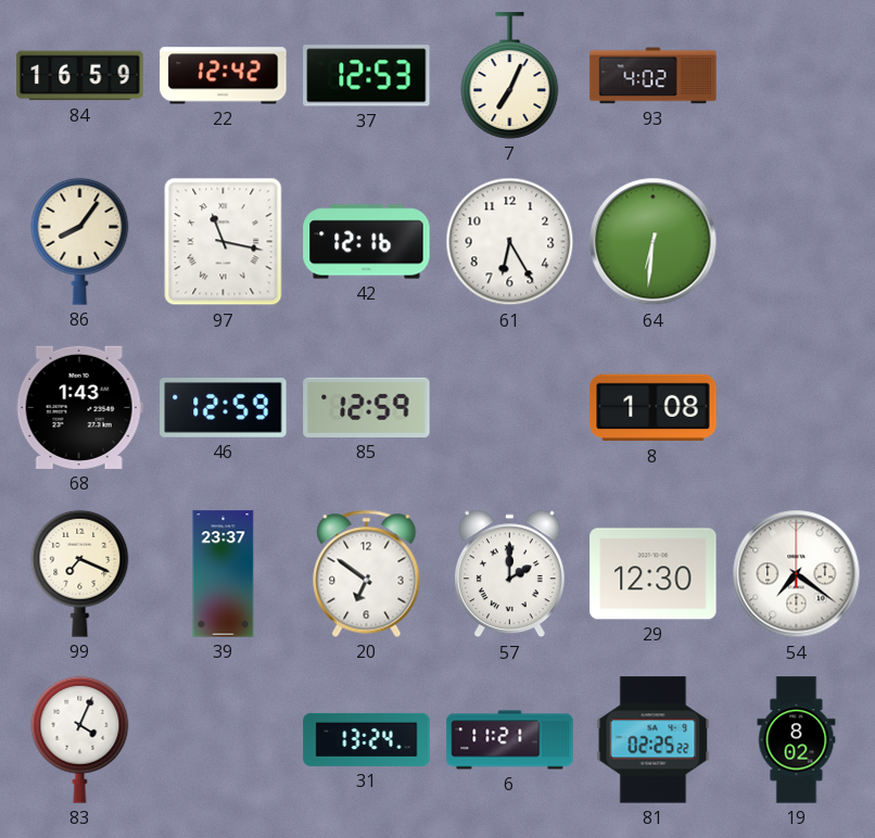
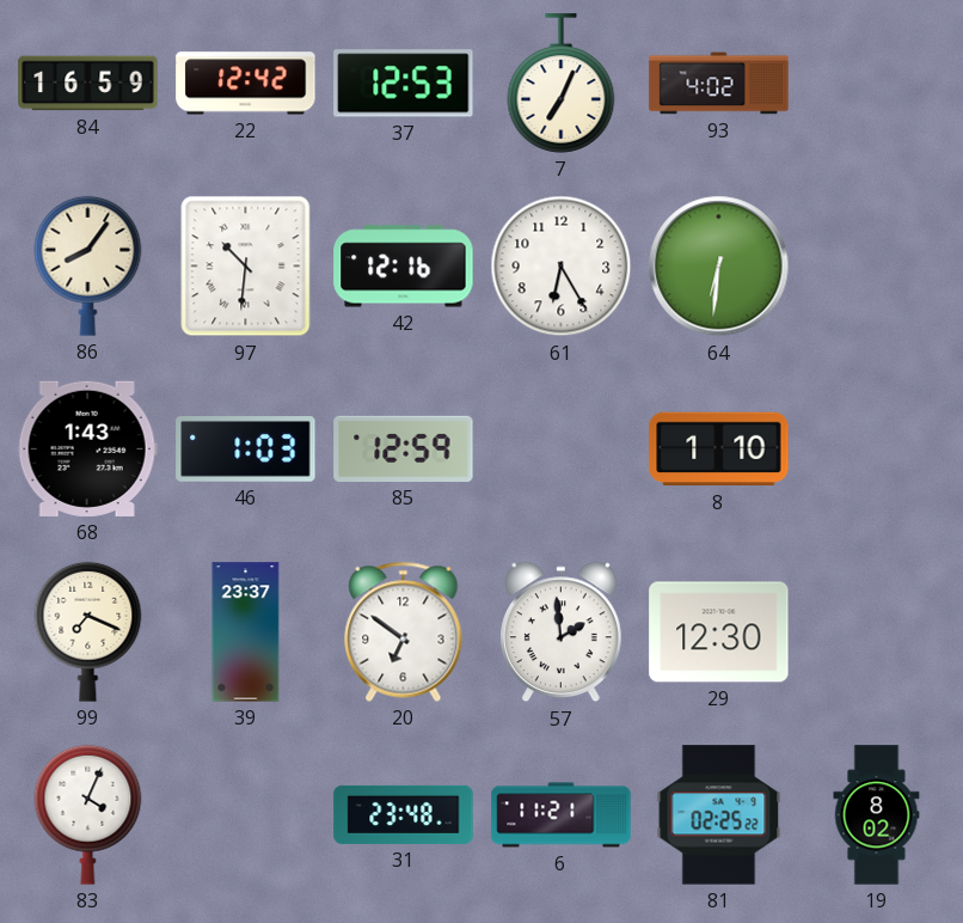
97: 11:17 -> 10:31 (246, 267)
46: 12:59 -> 1:03 (246, 450)
8: 1:08 -> 1:10 (719, 450)
57: 2:00 -> 1:59 (562, 632)
54: 7:21 -> none (797, 574)
31: 13:24 -> 23:48 (404, 814)
